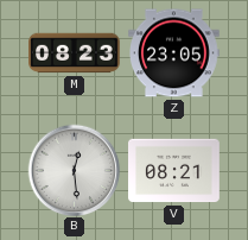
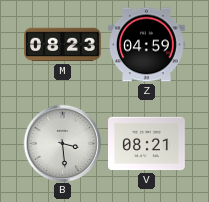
Z: 23:05 -> 04:59 (147, 45)
B: 12:29 -> 3:29 (62, 143)
